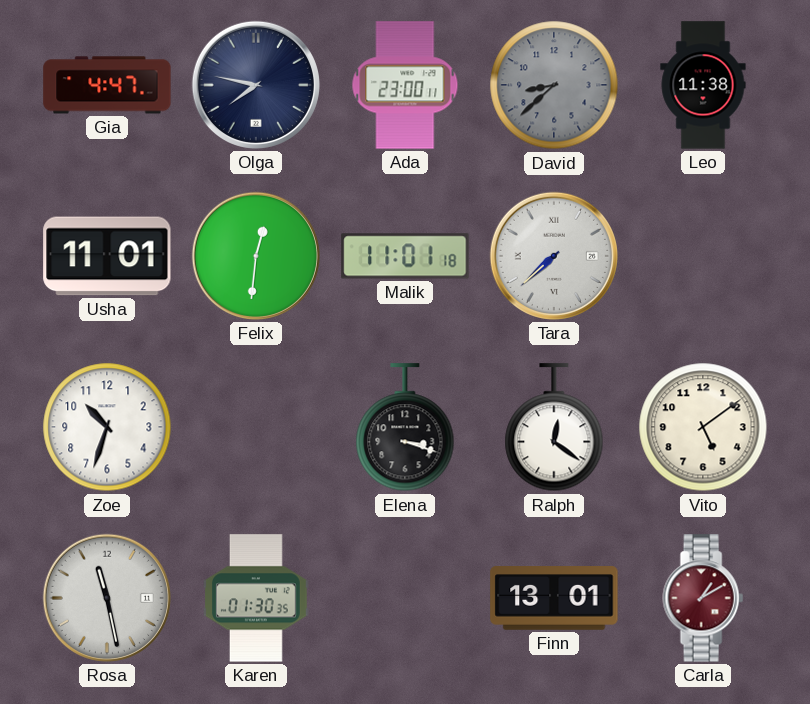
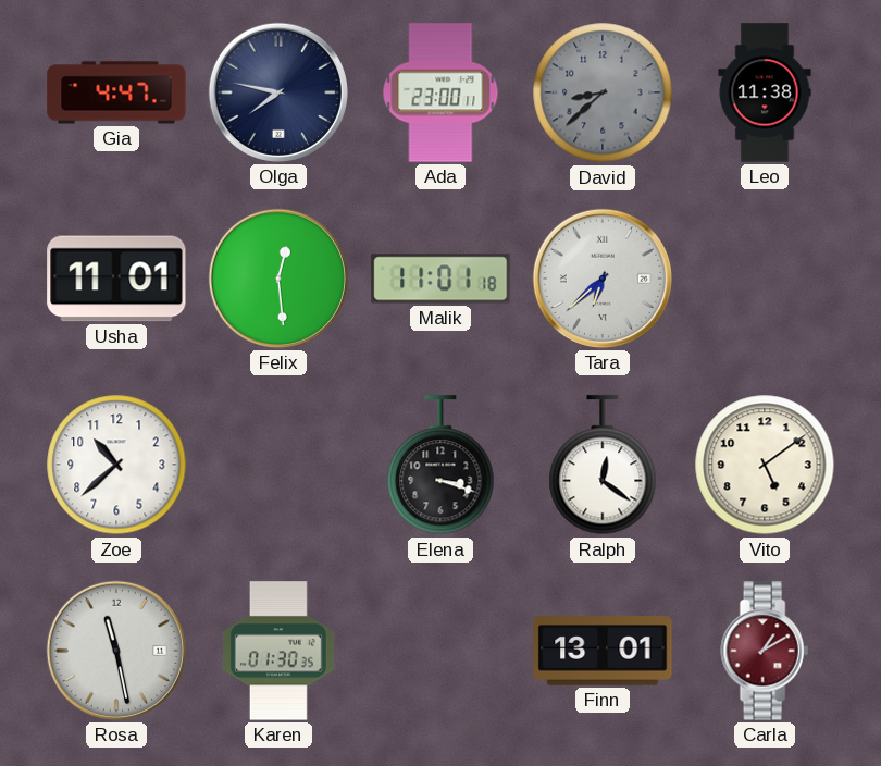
Felix: 12:31 -> 12:29 (278, 279)
Tara: 7:38 -> 6:38 (603, 279)
Zoe: 10:33 -> 10:38 (116, 465)
